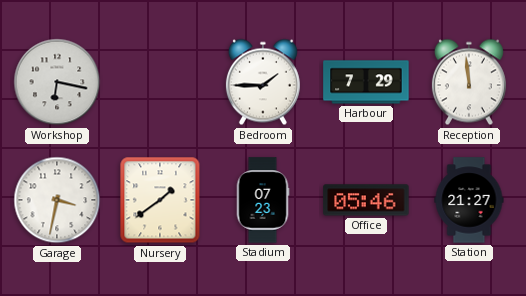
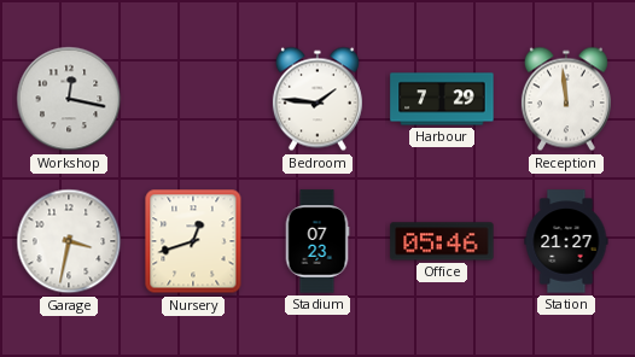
Workshop: 6:17 -> 12:17 (69, 99)
Bedroom: 1:45 -> 1:46 (317, 99)
Nursery: 1:39 -> 12:42 (193, 241)
